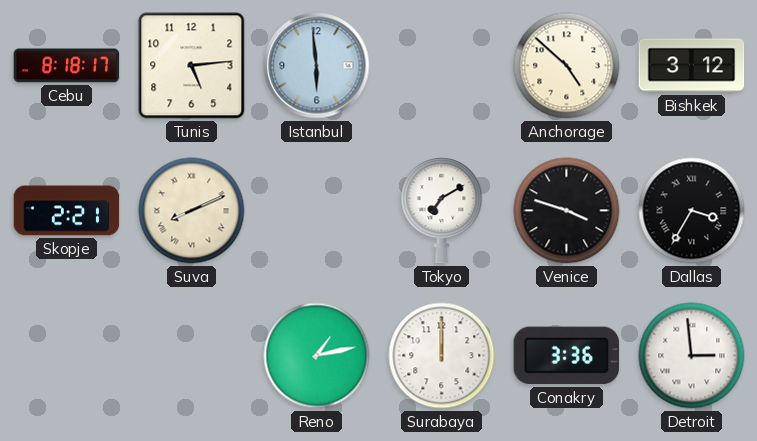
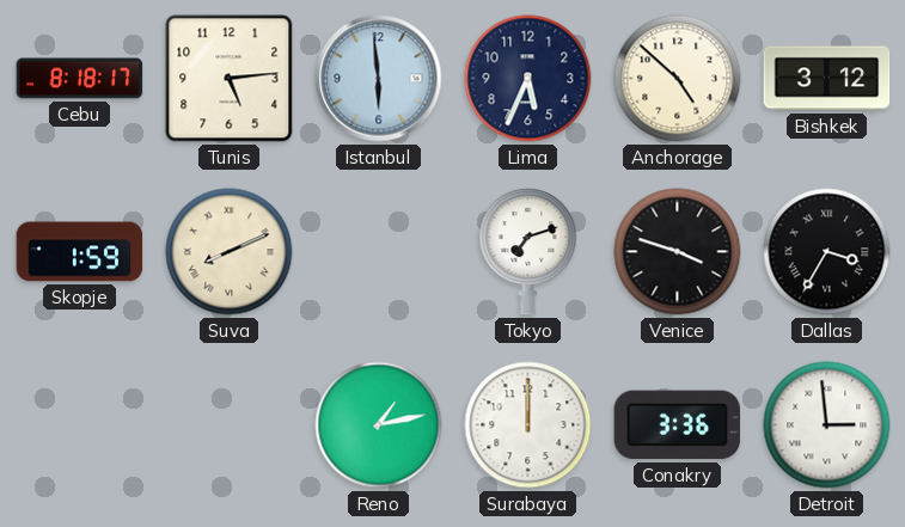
Lima: none -> 5:34 (528, 79)
Skopje: 2:21 -> 1:59 (80, 252)
Tokyo: 7:10 -> 7:12 (528, 252)
